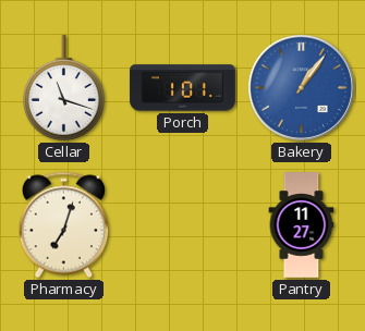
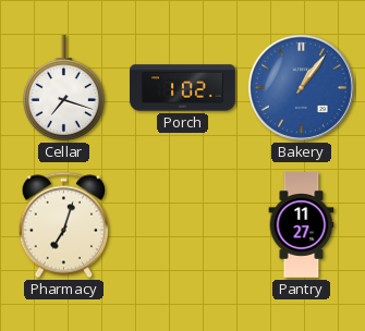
Cellar: 11:18 -> 7:18 (63, 88)
Porch: 1:01 -> 1:02 (183, 88)
